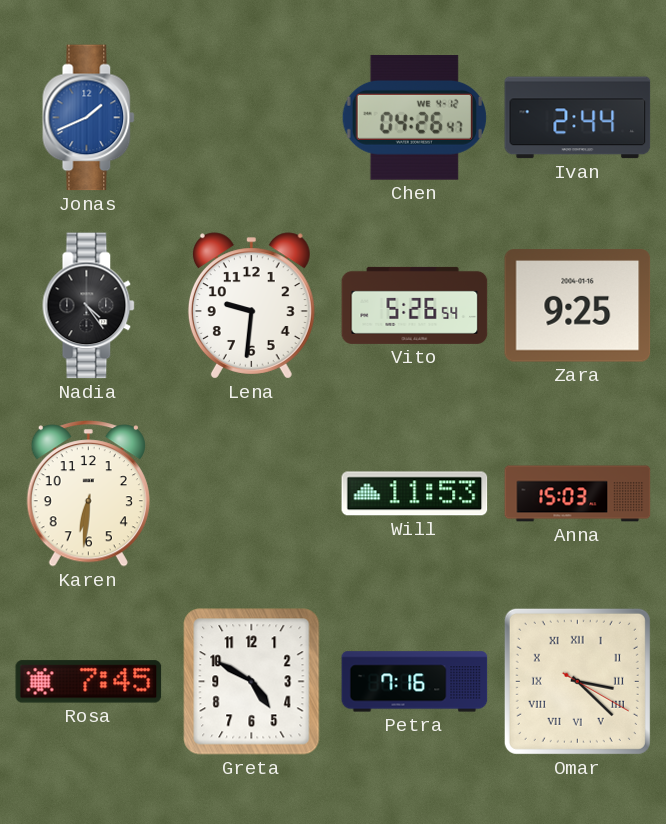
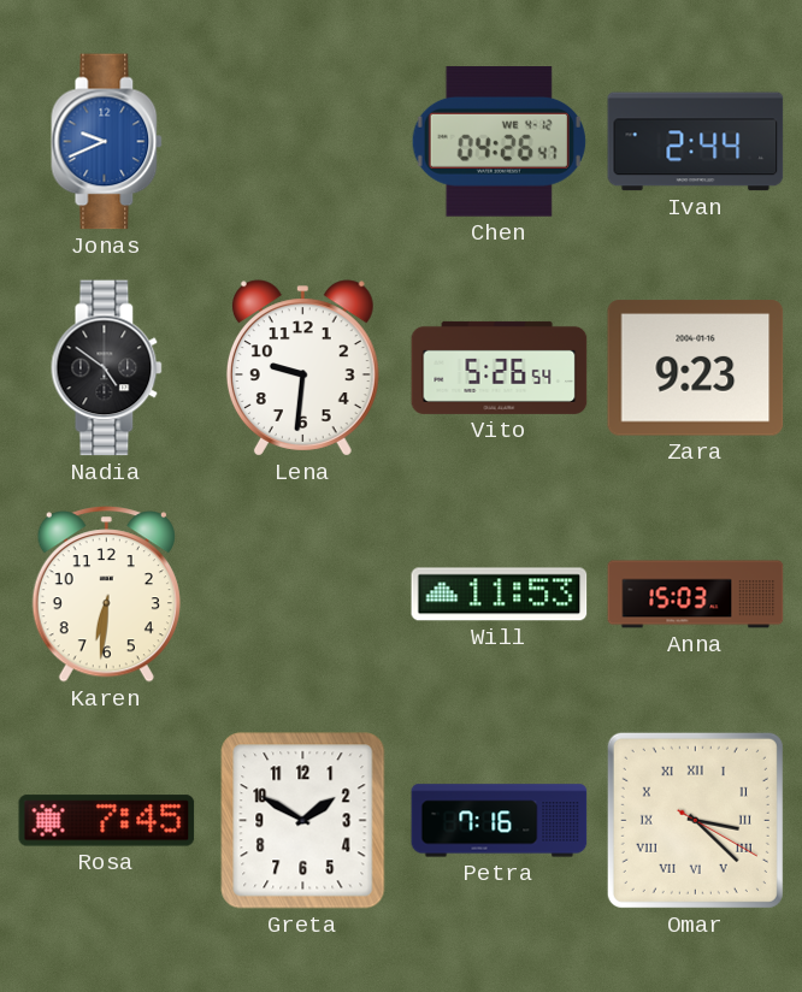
Jonas: 1:41 -> 9:41 (107, 142)
Nadia: 4:24 -> 4:51 (107, 368)
Zara: 9:25 -> 9:23 (696, 368)
Greta: 4:50 -> 1:50 (303, 821)
